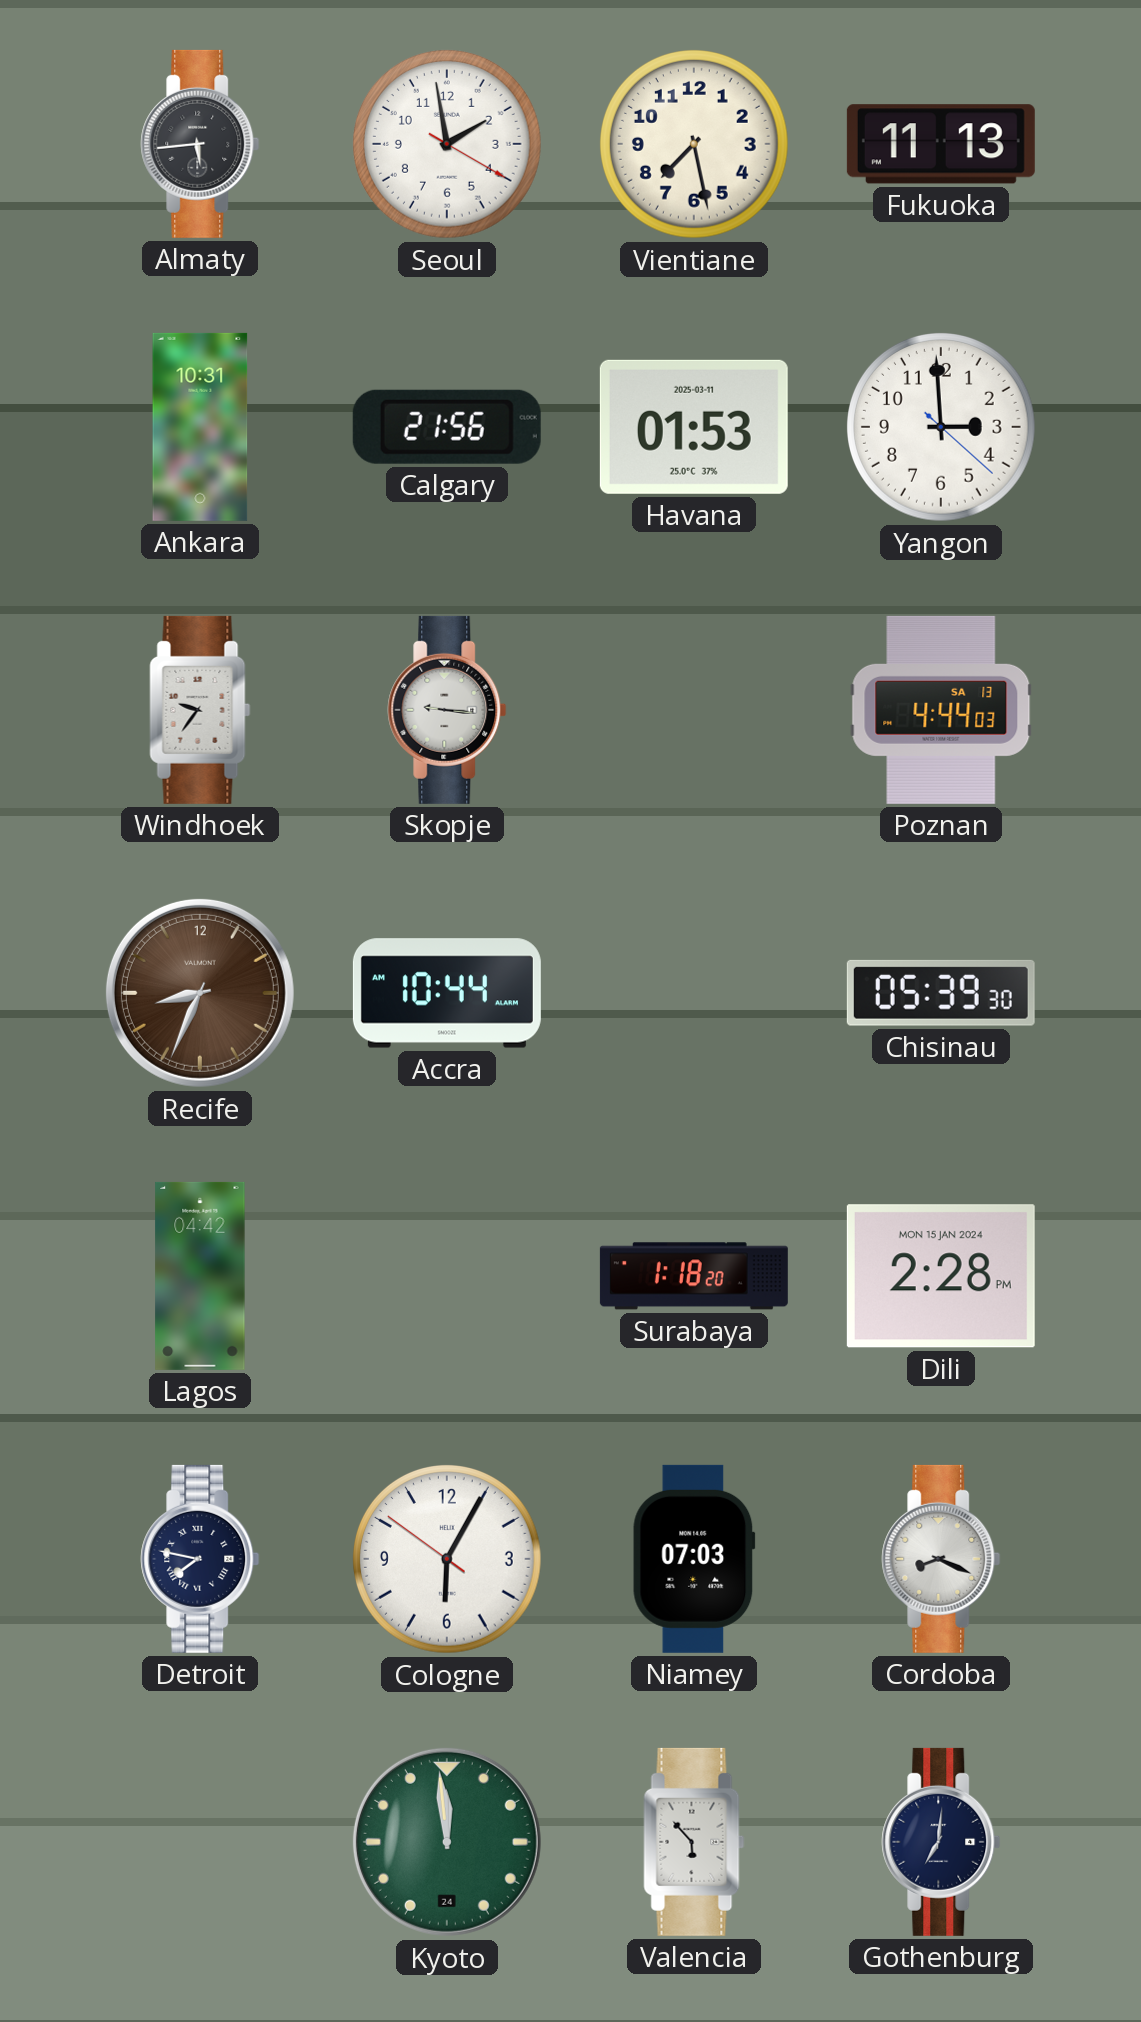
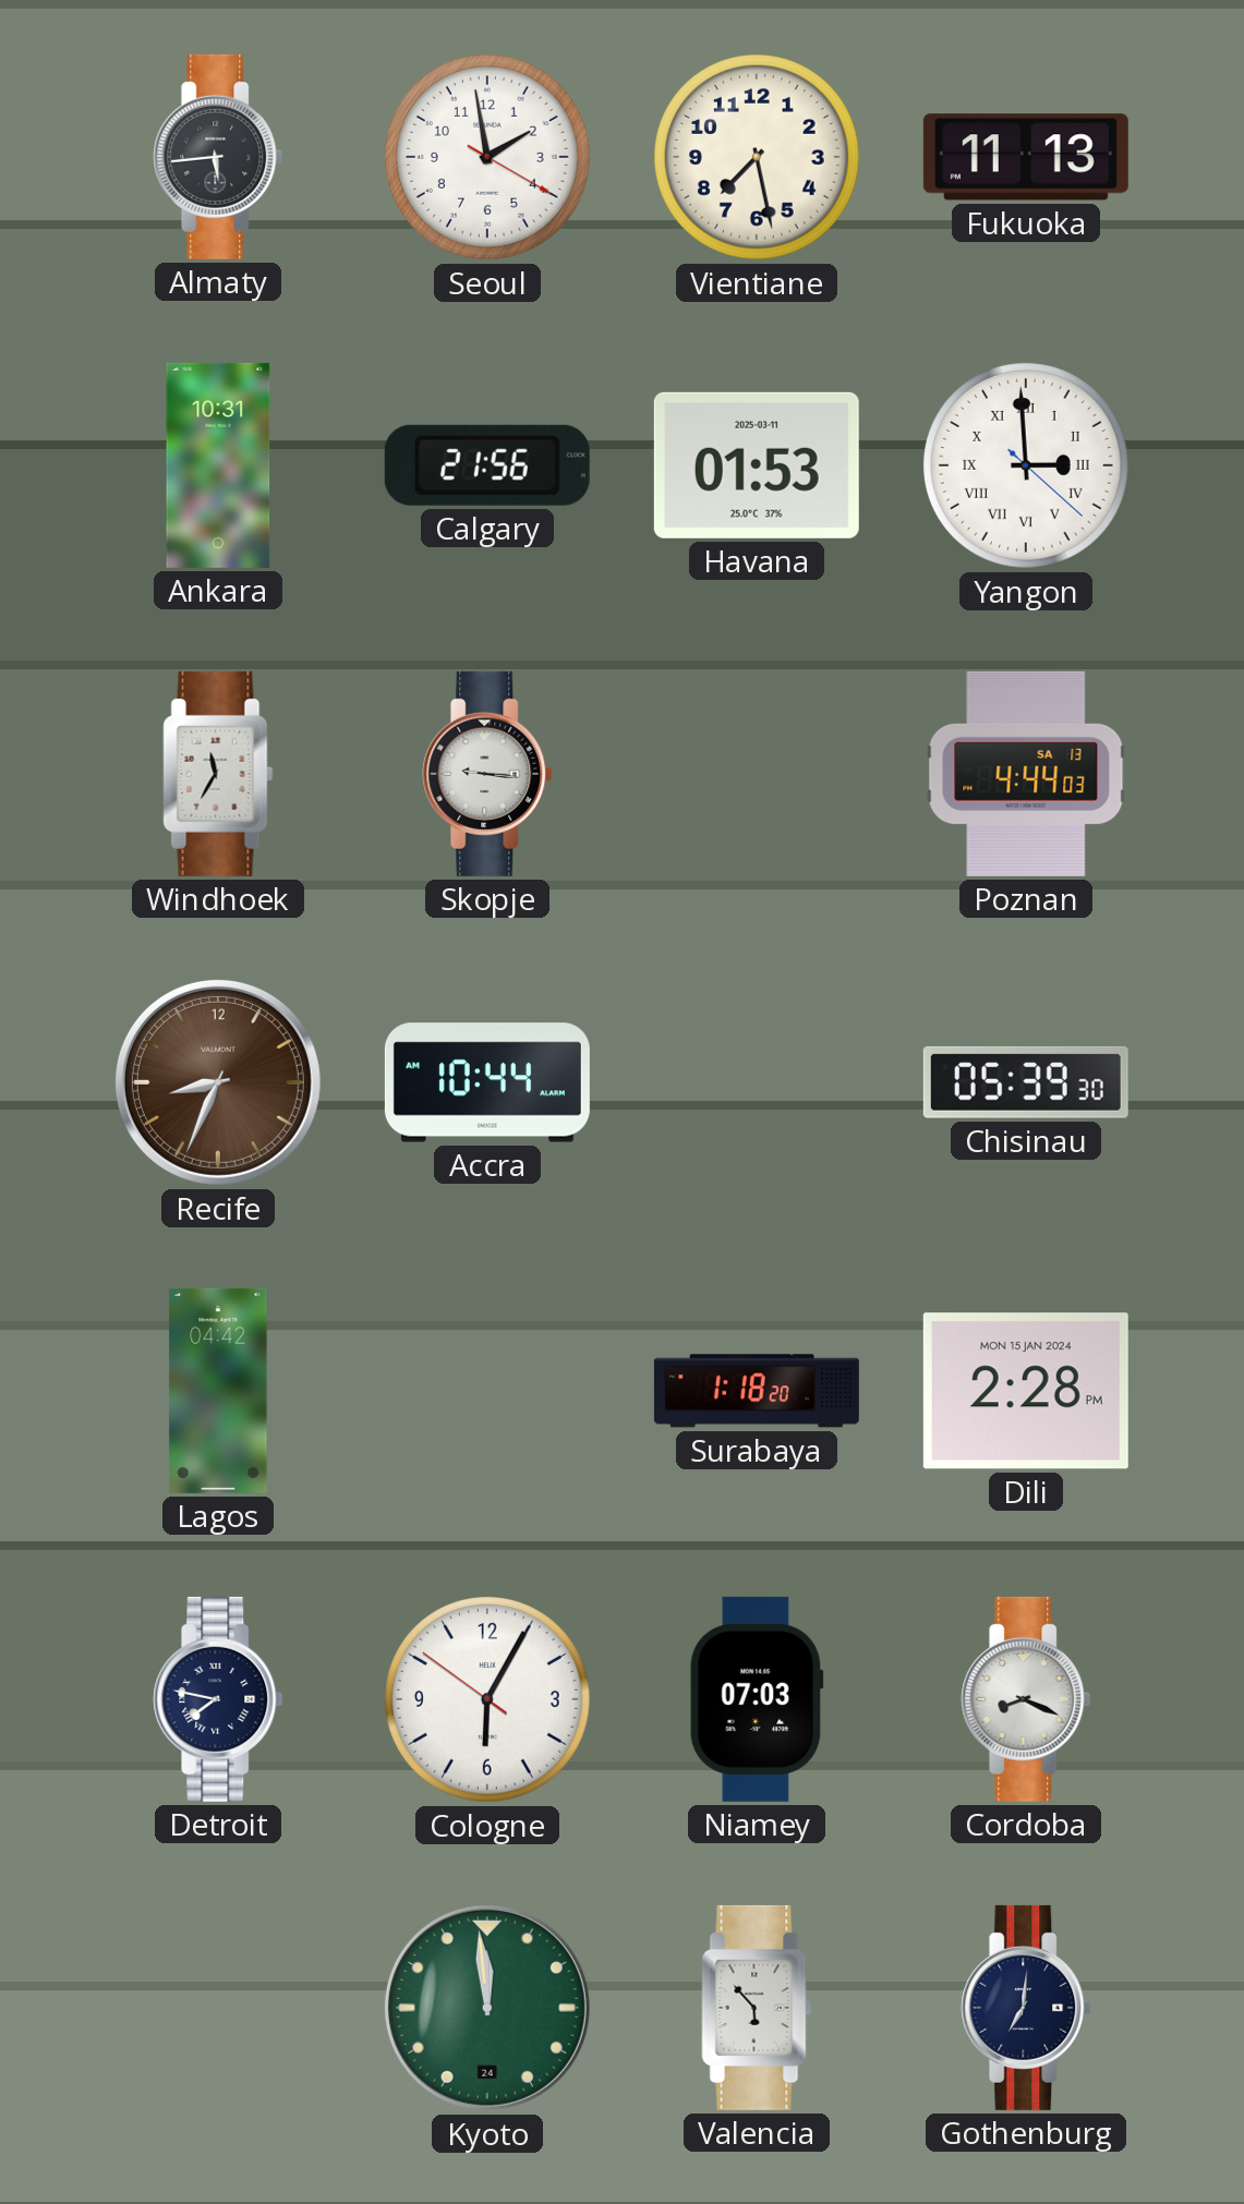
Yangon numerals: Arabic -> Roman (1027, 467)
Windhoek: 9:36 -> 11:35 (218, 774)
